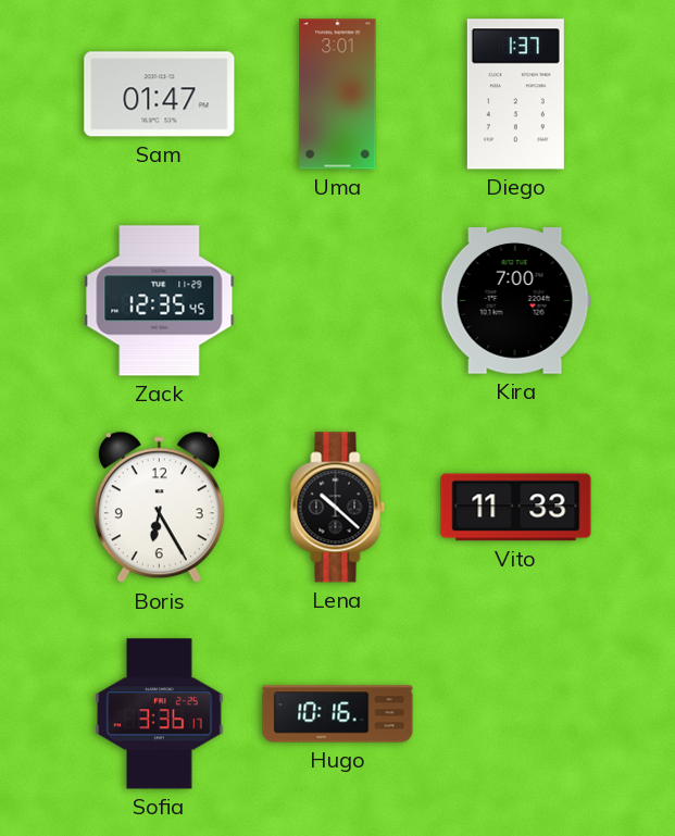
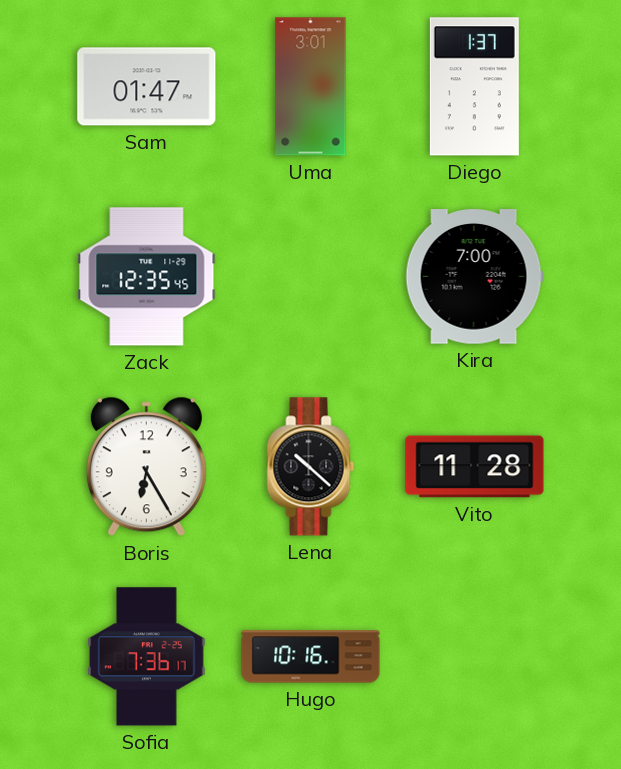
Vito: 11:33 -> 11:28 (475, 467)
Sofia: 3:36 -> 7:36 (147, 657)
